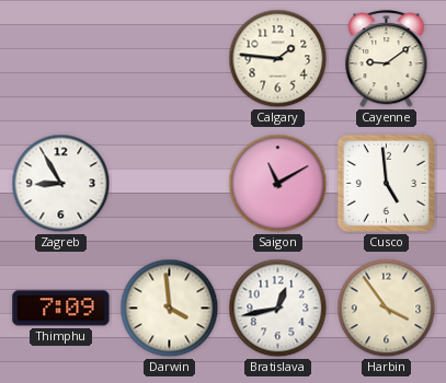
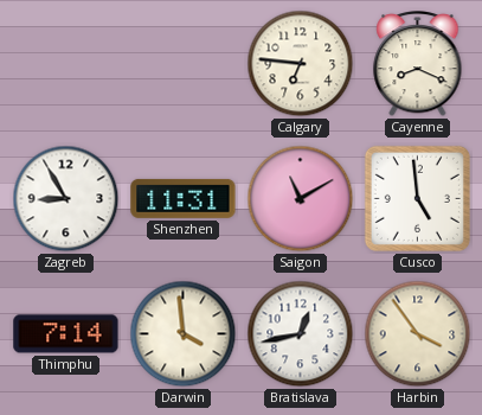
Calgary: 1:46 -> 6:46 (301, 64)
Cayenne: 9:09 -> 8:19 (418, 64)
Shenzhen: none -> 11:31 (184, 198)
Thimphu: 7:09 -> 7:14 (66, 334)
